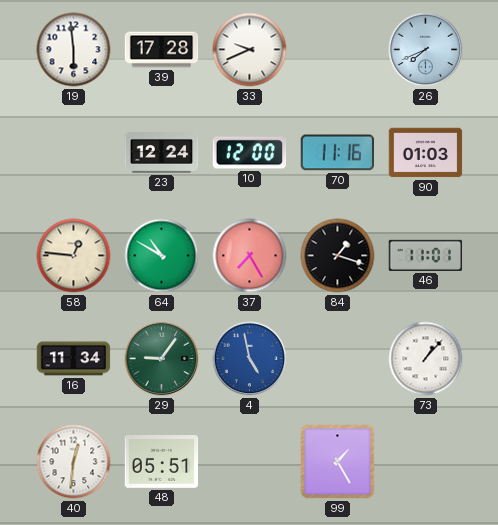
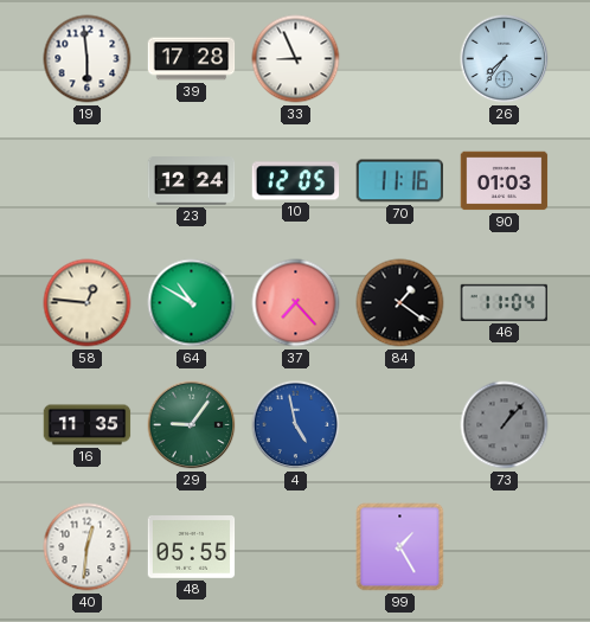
33: 9:41 -> 8:56 (296, 59)
26: 7:41 -> 7:36 (505, 59)
10: 12:00 -> 12:05 (296, 181)
37: 7:25 -> 7:23 (296, 303)
84: 1:18 -> 1:21 (400, 303)
46: 11:01 -> 11:04 (505, 302)
16: 11:34 -> 11:35 (88, 425)
73 dial: white -> grey (505, 425)
48: 05:51 -> 05:55 (192, 547)
